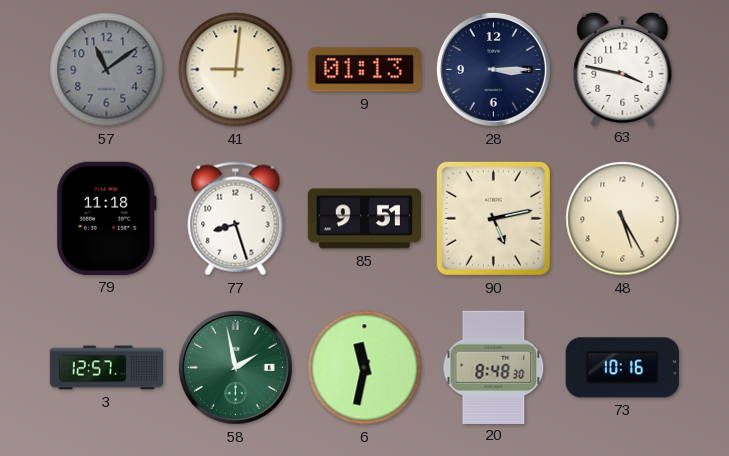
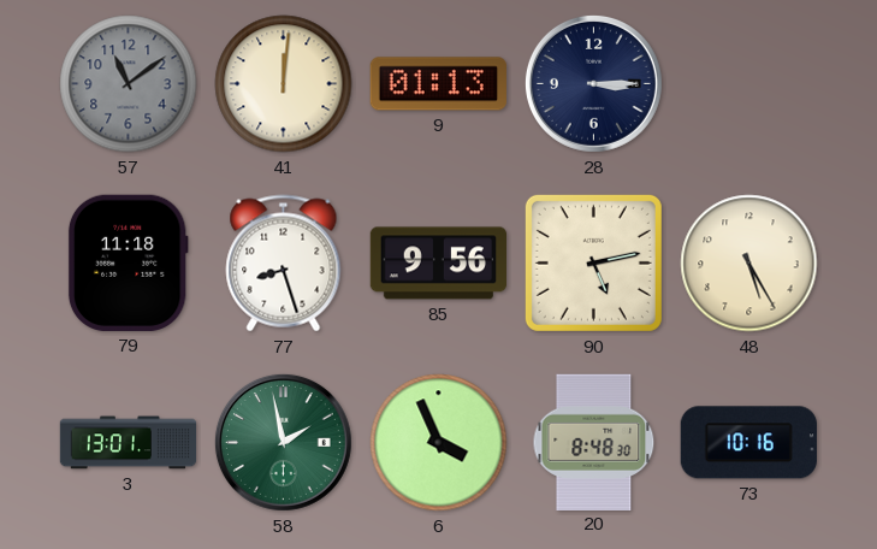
41: 9:01 -> 12:01 (284, 84)
63: 3:47 -> none (623, 68)
85: 9:51 -> 9:56 (439, 264)
3: 12:57 -> 13:01 (129, 443)
6: 11:32 -> 3:56 (439, 443)
